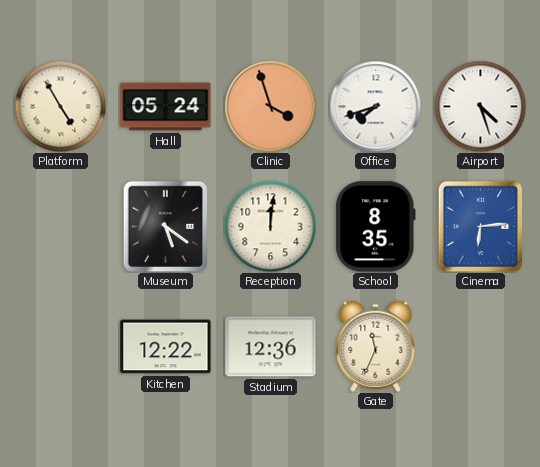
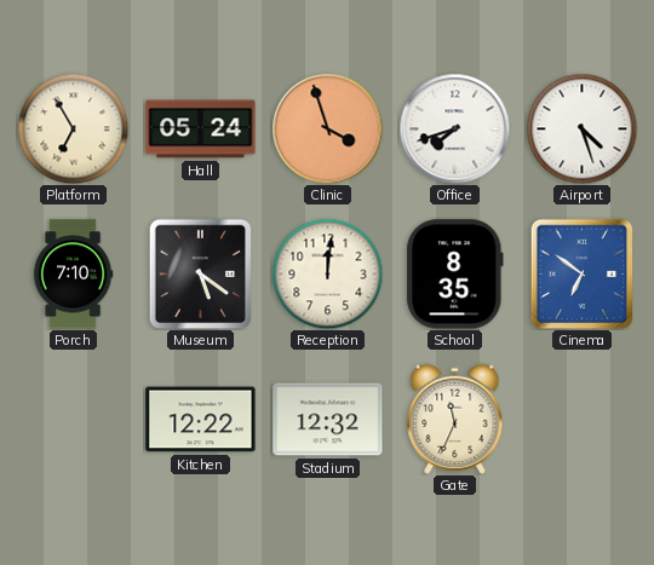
Platform: 4:55 -> 6:55 (73, 128)
Porch: none -> 7:10 (73, 275)
Cinema: 6:14 -> 6:51 (583, 273)
Stadium: 12:36 -> 12:32 (328, 420)
